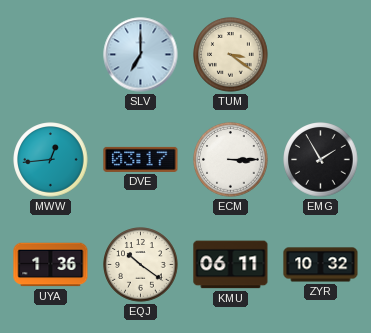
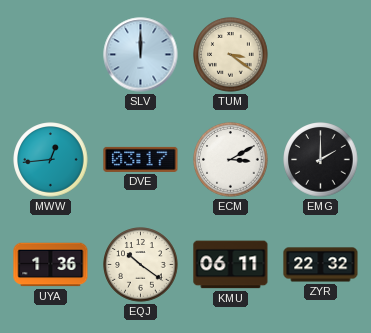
SLV: 7:00 -> 12:00 (141, 55)
ECM: 3:15 -> 3:10 (231, 160)
EMG: 1:55 -> 2:00 (321, 160)
ZYR: 10:32 -> 22:32 (321, 265)
